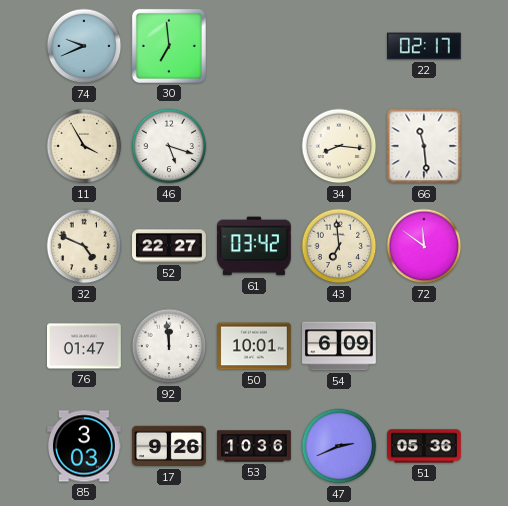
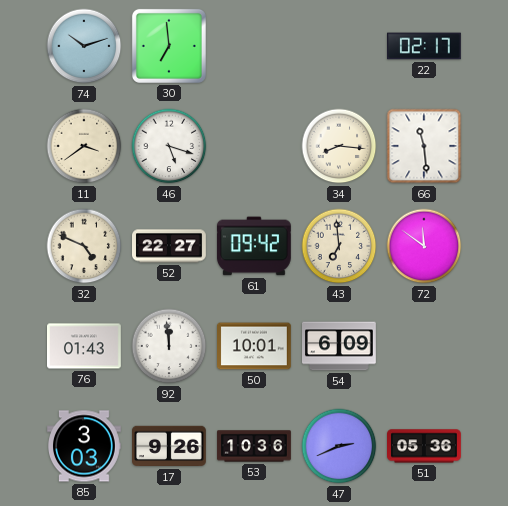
74: 9:41 -> 10:12 (84, 46)
11: 3:55 -> 3:39 (84, 146)
61: 03:42 -> 09:42 (254, 246)
76: 01:47 -> 01:43 (85, 346)
